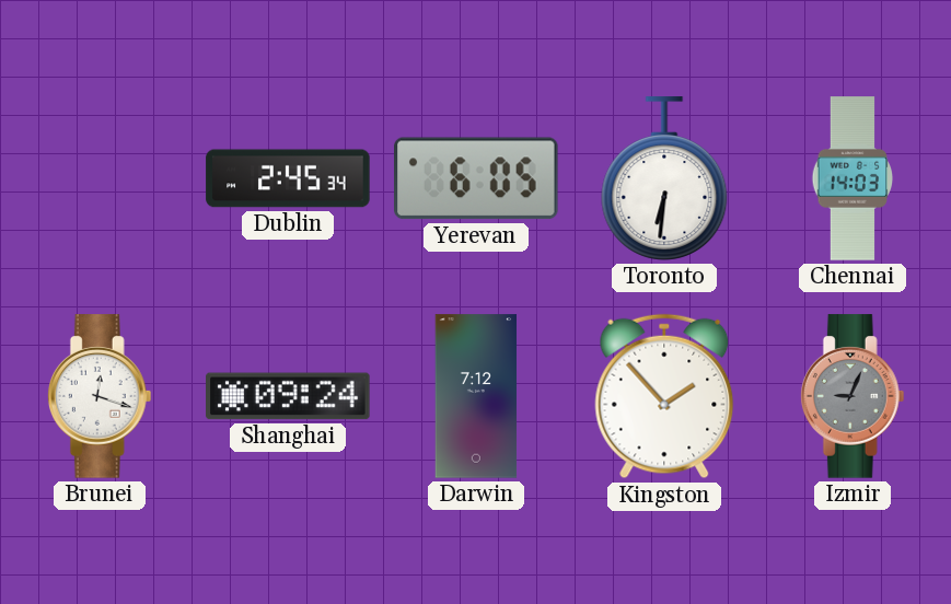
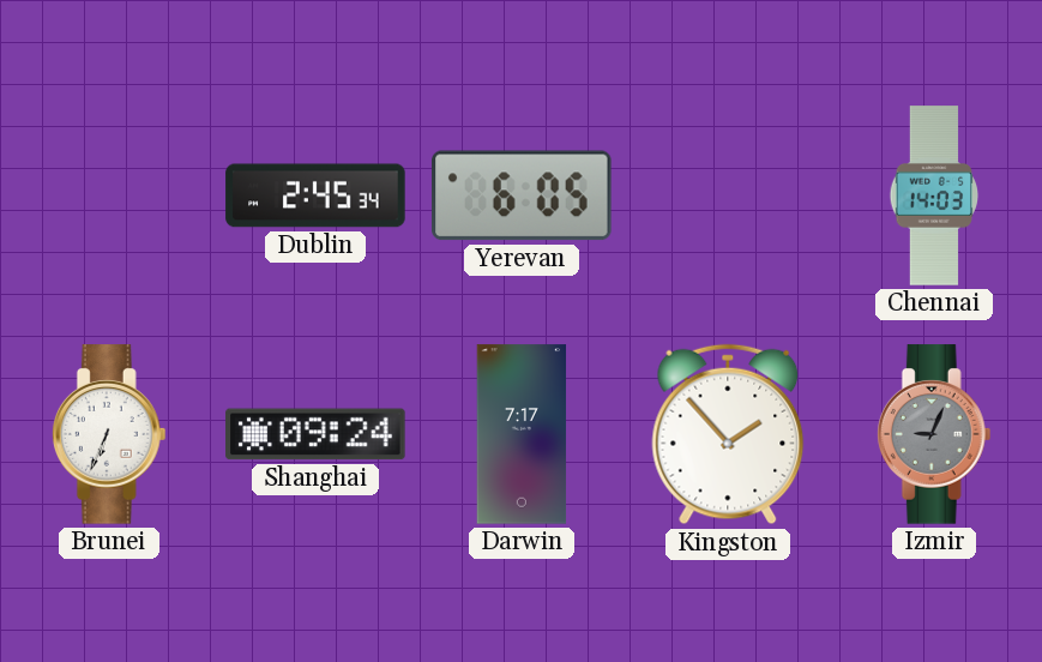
Toronto: 6:31 -> none (664, 178)
Brunei: 12:18 -> 6:34 (109, 434)
Darwin: 7:12 -> 7:17 (522, 434)
